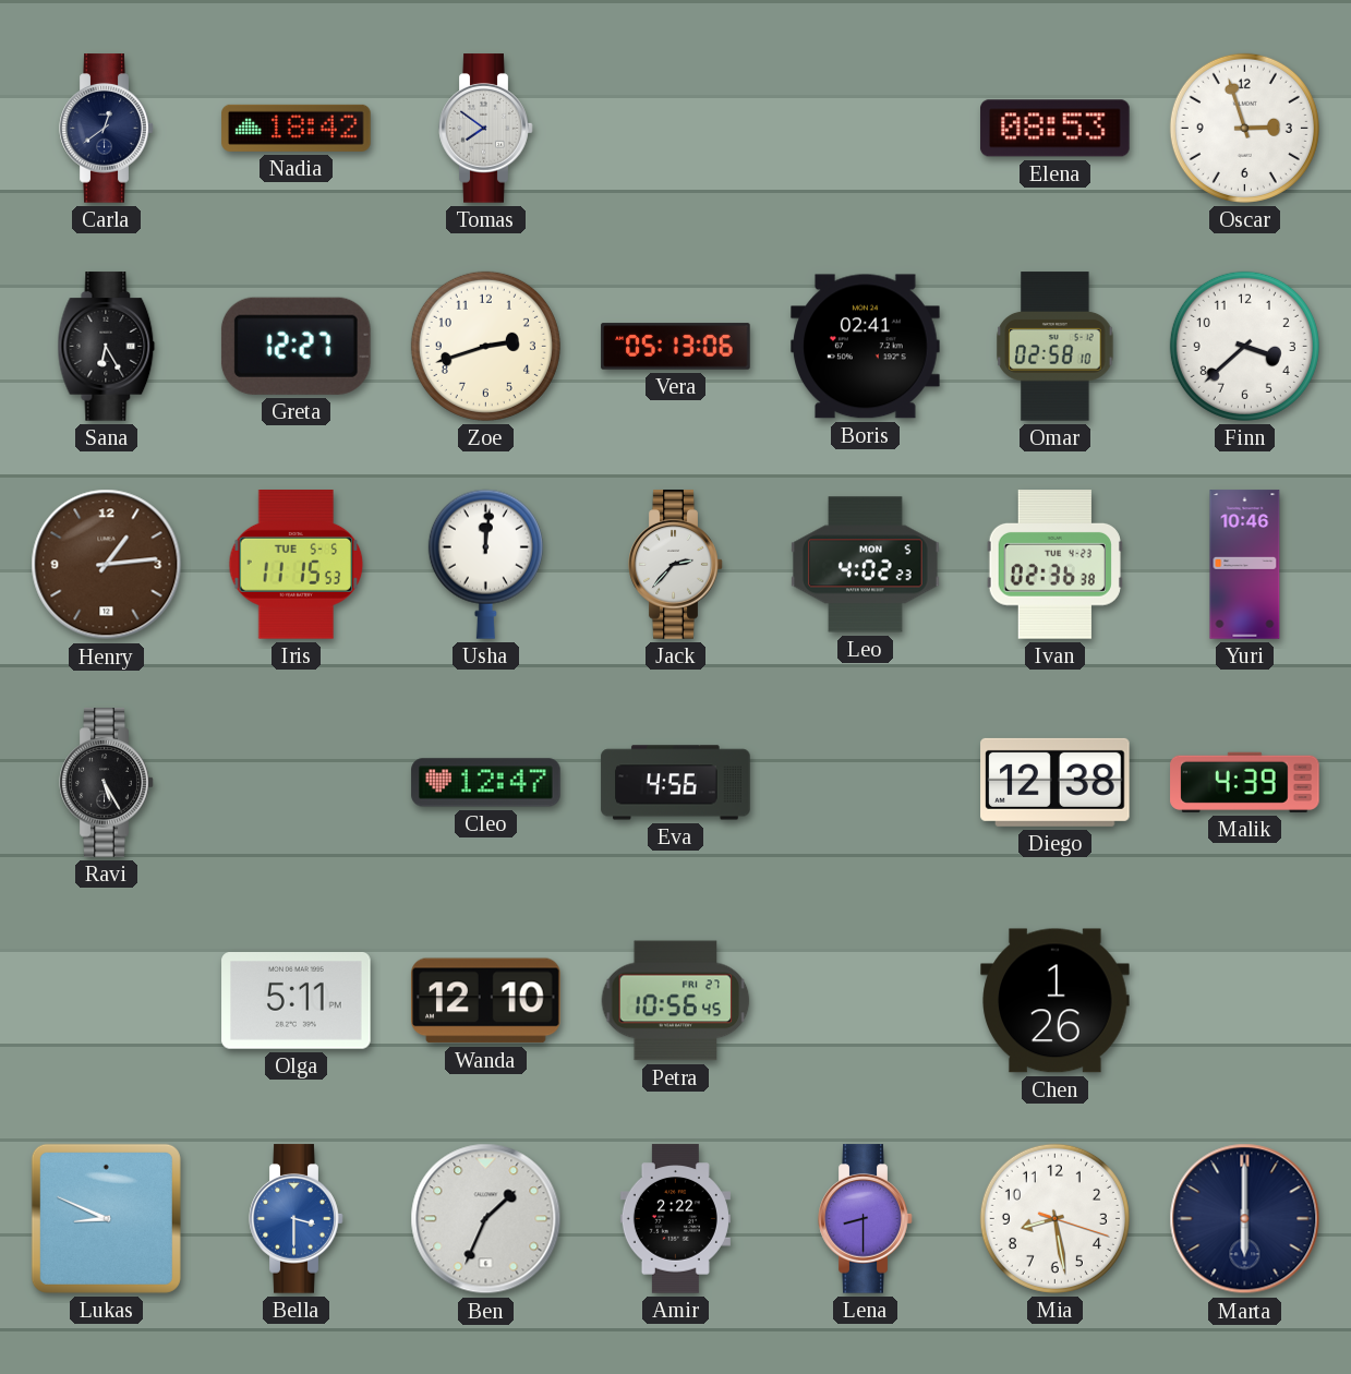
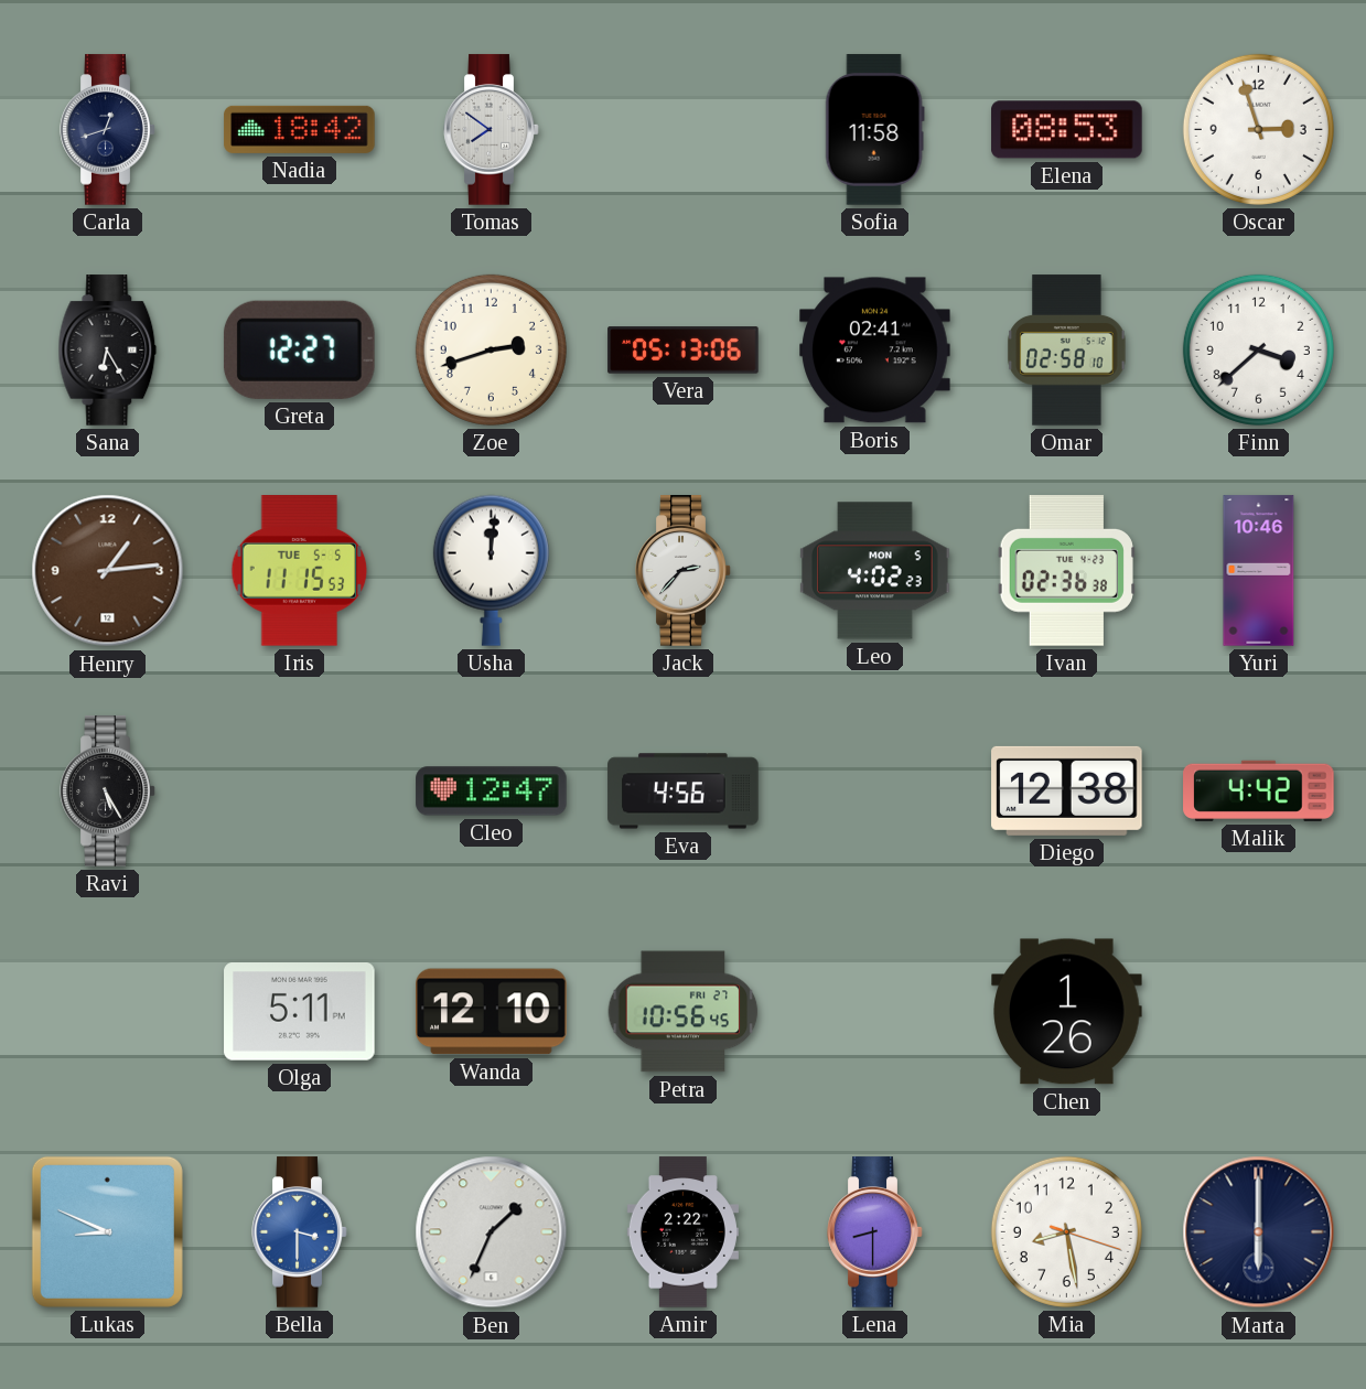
Carla: 12:39 -> 12:42 (108, 130)
Sofia: none -> 11:58 (874, 130)
Malik: 4:39 -> 4:42 (1259, 790)
